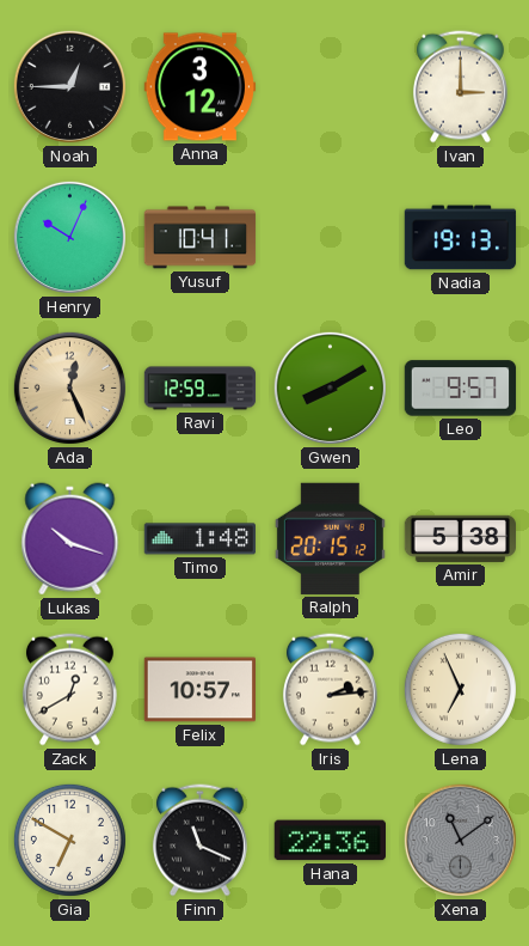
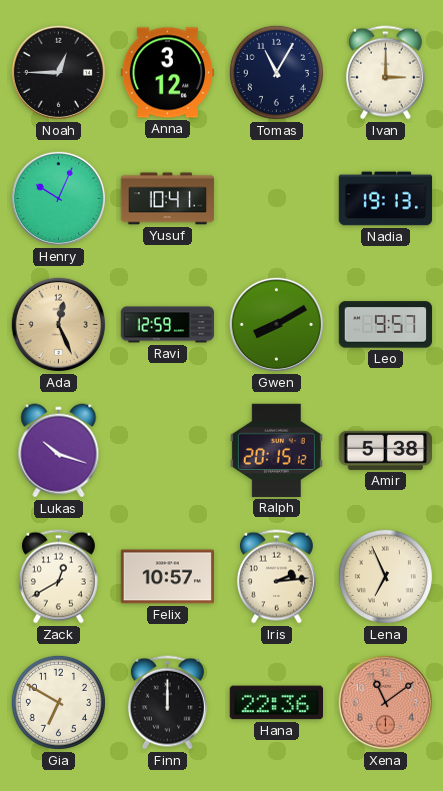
Tomas: none -> 11:05 (276, 72)
Timo: 1:48 -> none (199, 539)
Finn: 11:19 -> 12:00 (167, 703)
Xena dial: grey -> salmon (385, 702)
